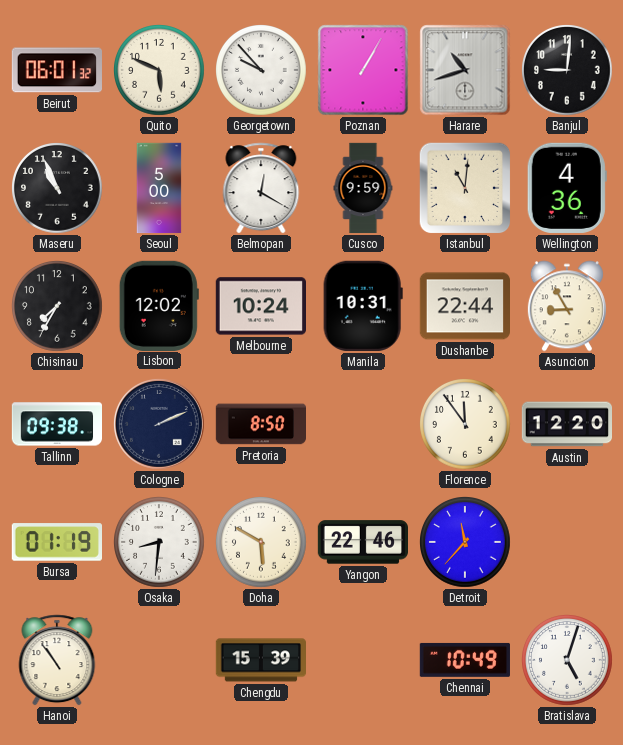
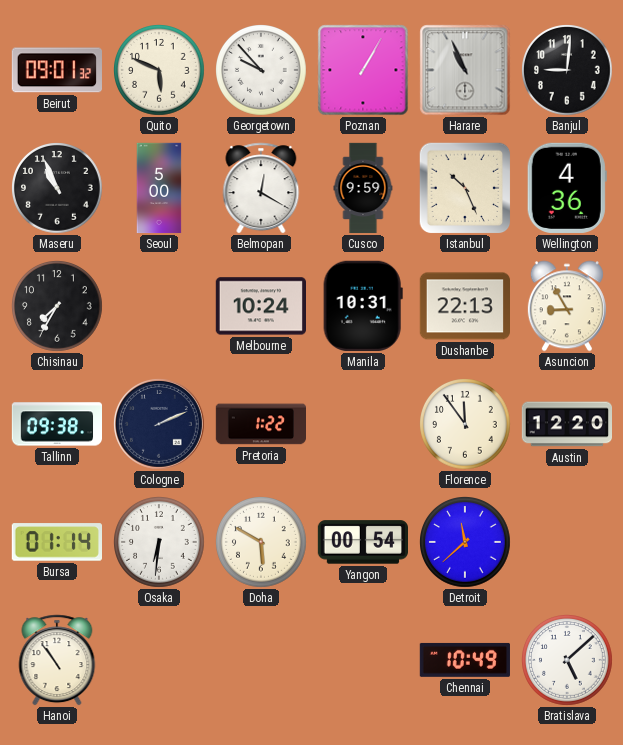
Beirut: 06:01 -> 09:01 (57, 70)
Harare: 10:42 -> 10:56 (465, 70)
Istanbul: 11:01 -> 10:26 (465, 188)
Lisbon: 12:02 -> none (159, 305)
Dushanbe: 22:44 -> 22:13 (464, 306)
Pretoria: 8:50 -> 1:22 (260, 424)
Bursa: 01:19 -> 01:14 (56, 542)
Osaka: 8:31 -> 6:31 (160, 543)
Yangon: 22:46 -> 00:54 (362, 542)
Detroit: 11:37 -> 11:38 (466, 543)
Chengdu: 15:39 -> none (260, 660)
Bratislava: 5:03 -> 5:08 (568, 661)
